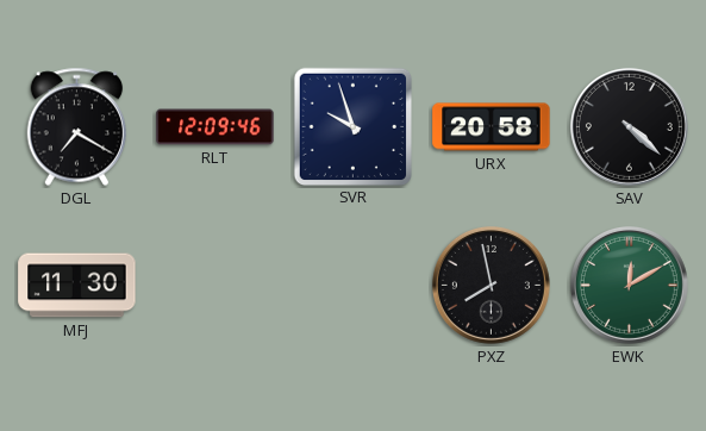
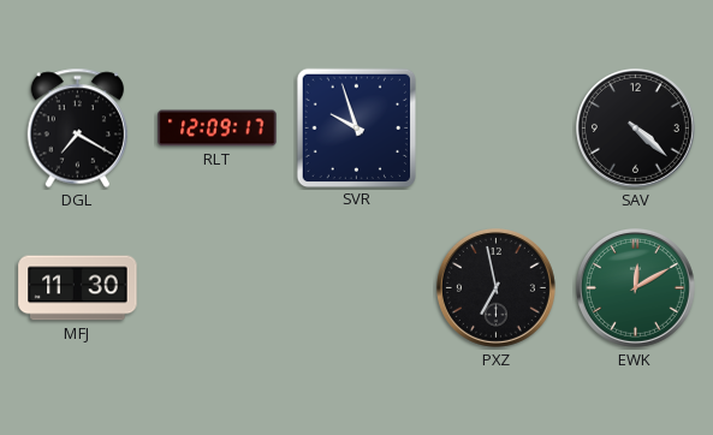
RLT: 12:09:46 -> 12:09:17 (218, 129)
URX: 20:58 -> none (492, 127)
PXZ: 7:58 -> 6:58 (495, 287)
